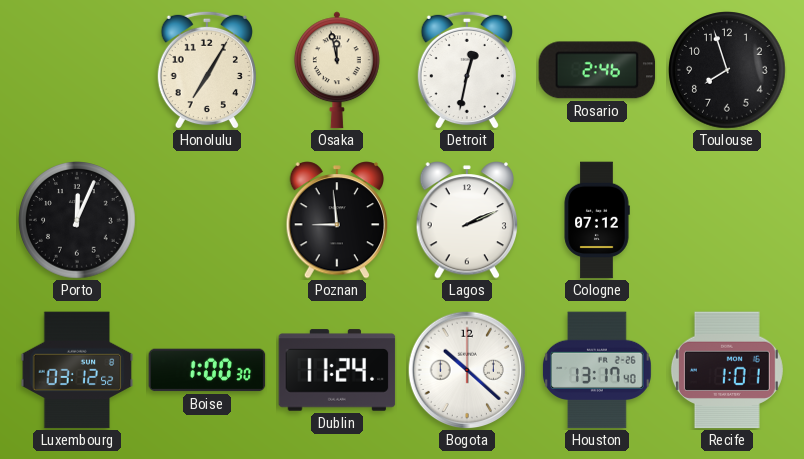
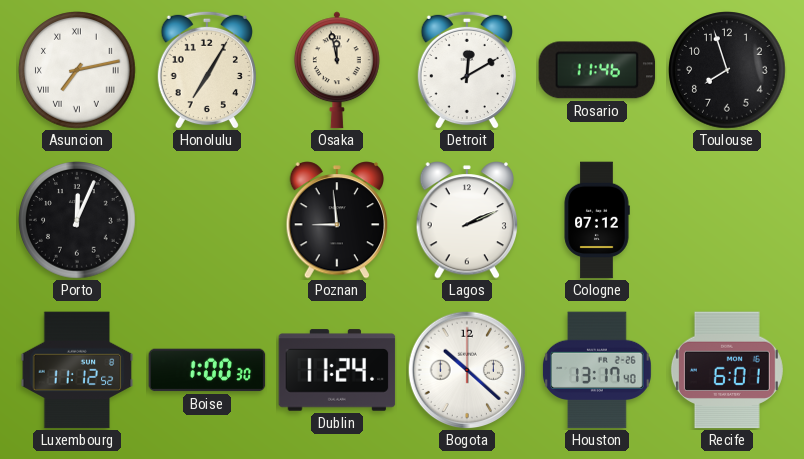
Asuncion: none -> 7:13 (77, 70)
Detroit: 12:32 -> 12:10 (467, 70)
Rosario: 2:46 -> 11:46 (597, 70)
Luxembourg: 03:12 -> 11:12 (77, 370)
Recife: 1:01 -> 6:01 (727, 370)
